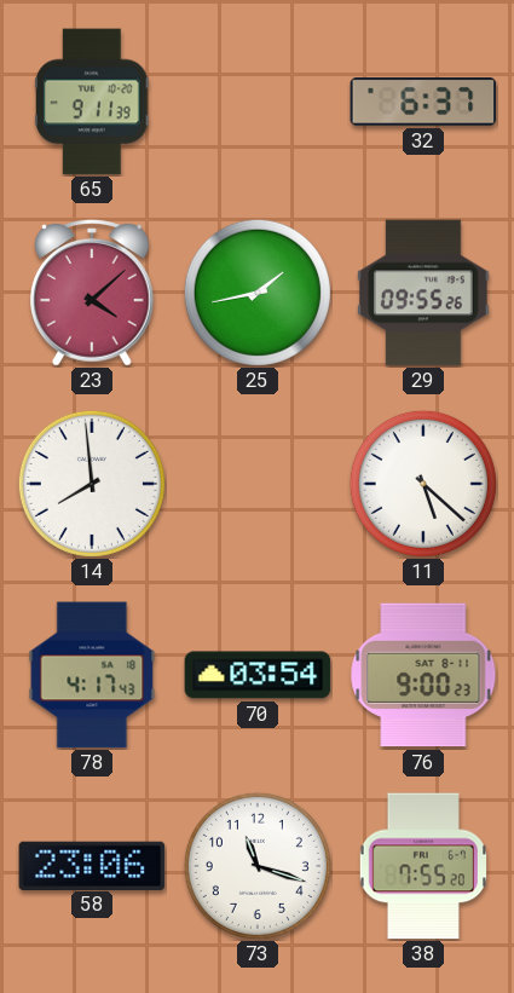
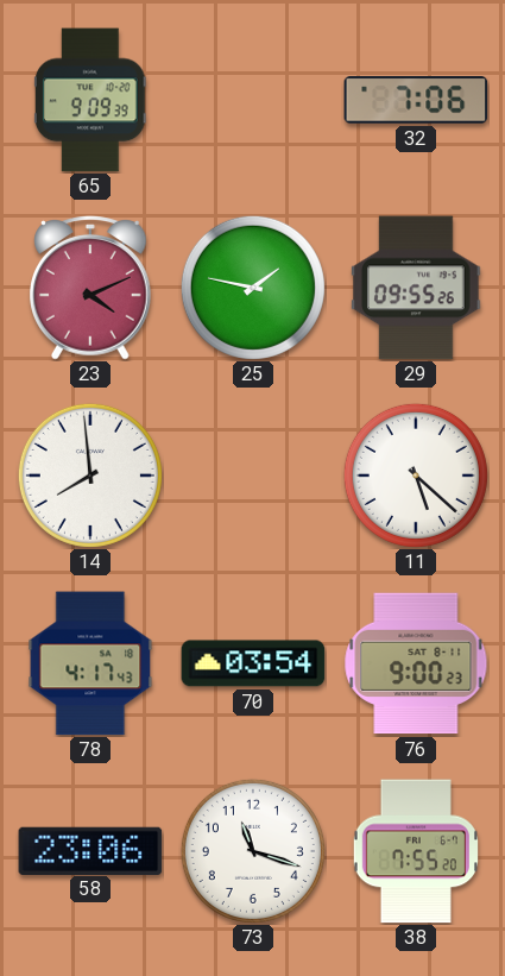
65: 9:11 -> 9:09 (91, 100)
32: 6:37 -> 7:06 (416, 101)
23: 4:08 -> 4:11 (91, 288)
25: 1:43 -> 1:47 (253, 288)
